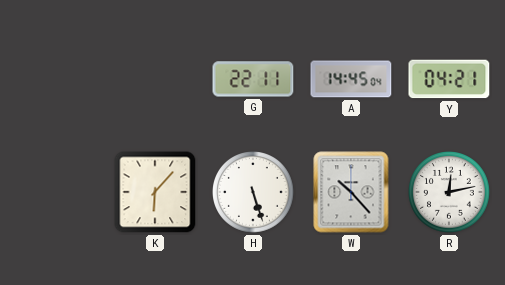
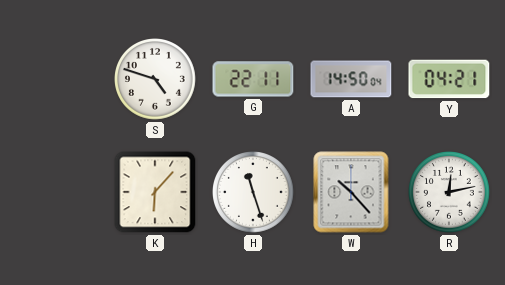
S: none -> 4:48 (156, 80)
A: 14:45 -> 14:50 (351, 79)
H: 5:27 -> 11:27 (254, 193)
